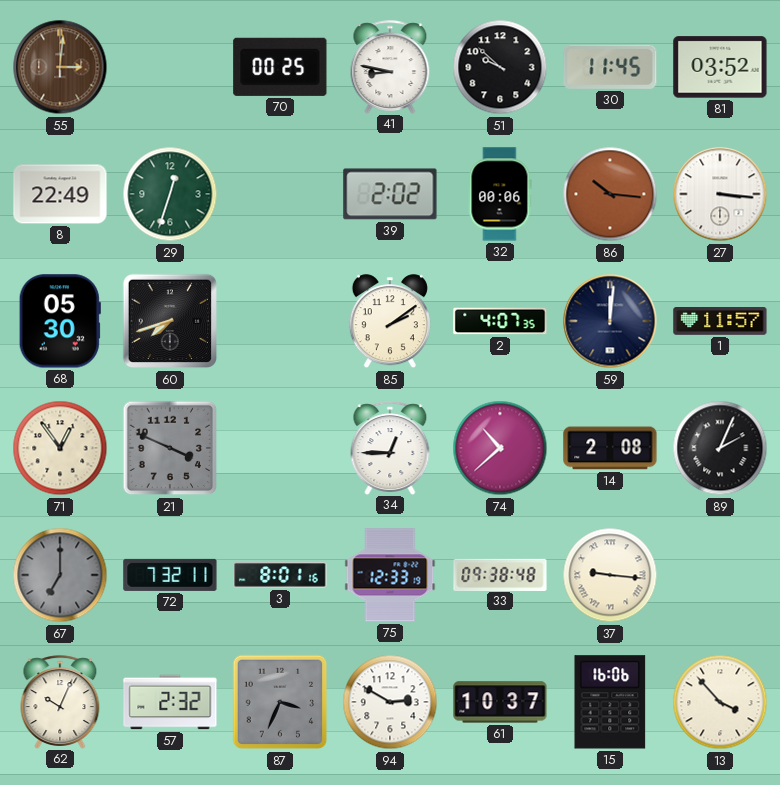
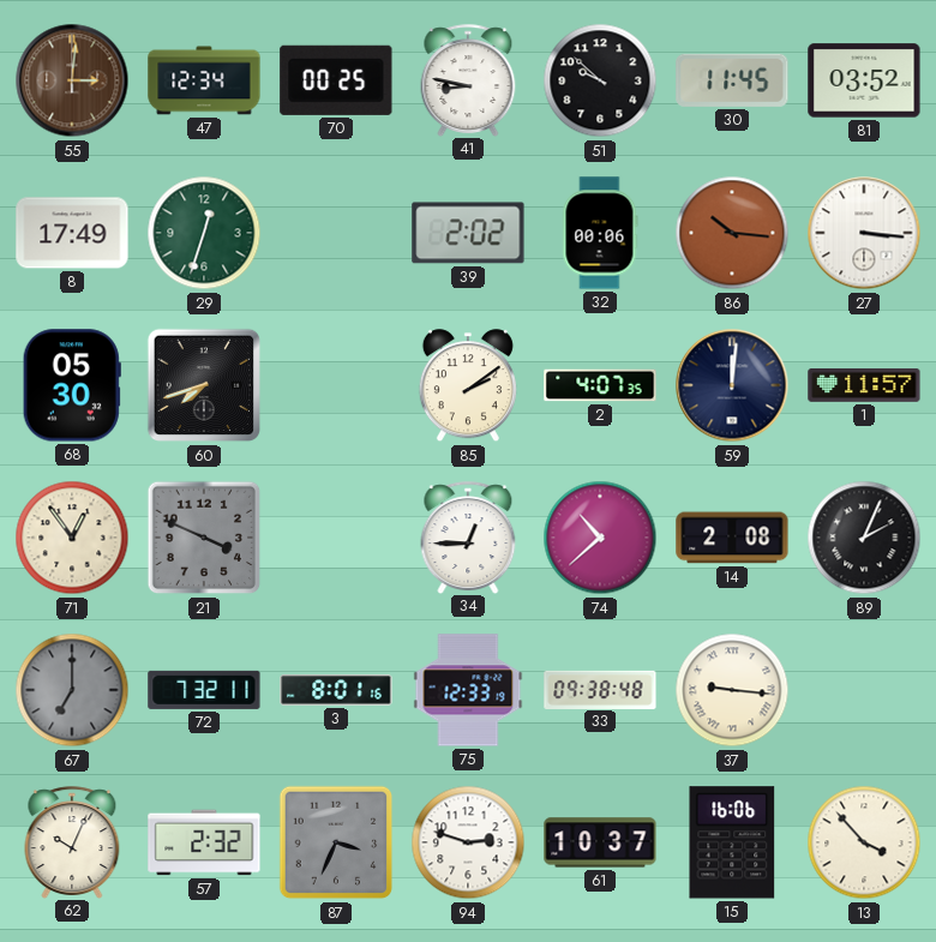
47: none -> 12:34 (204, 80)
8: 22:49 -> 17:49 (72, 233)
94: 2:50 -> 2:48 (468, 842)
